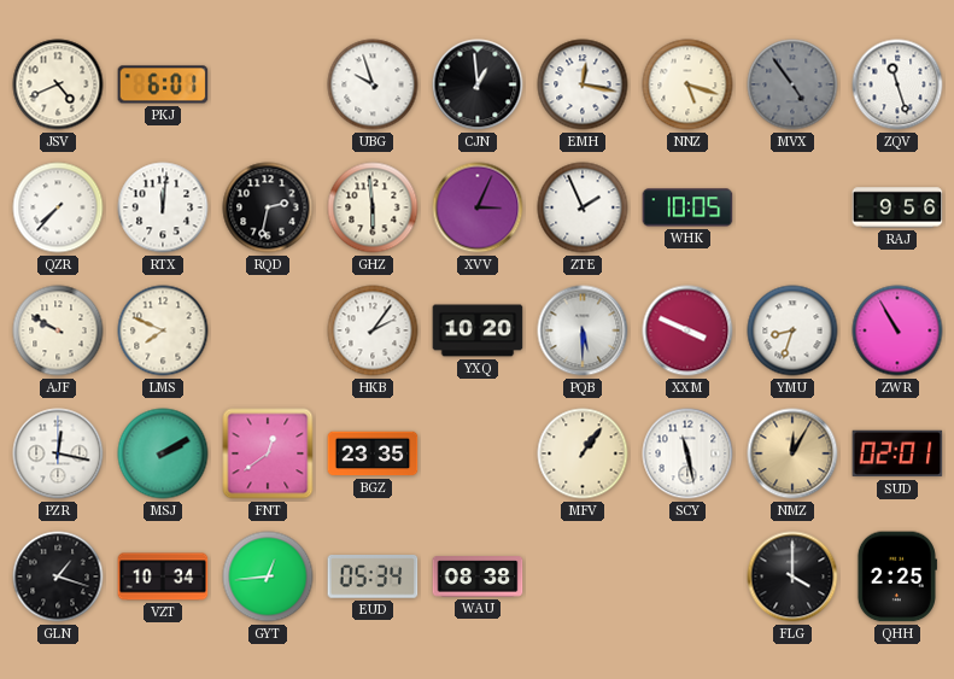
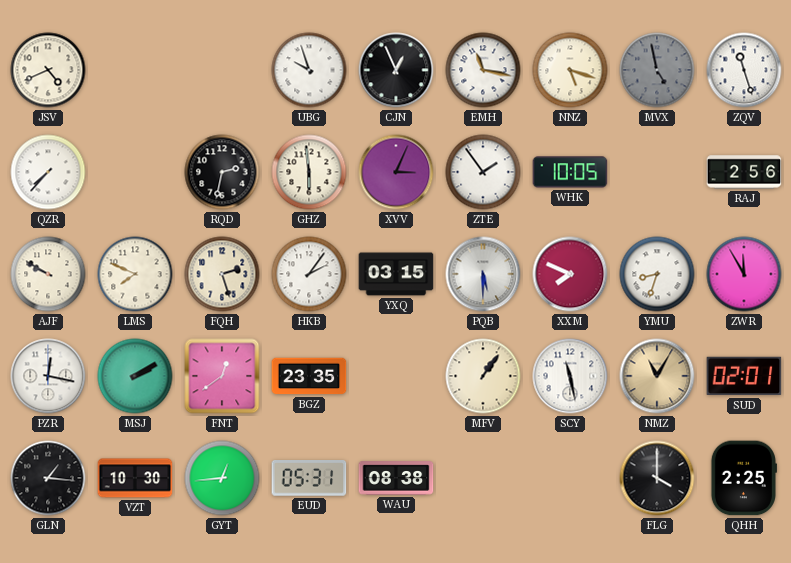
PKJ: 6:01 -> none (163, 84)
CJN: 12:59 -> 12:56 (396, 70)
EMH: 12:17 -> 11:17 (483, 70)
MVX: 4:54 -> 4:58 (657, 70)
RTX: 12:01 -> none (163, 207)
ZTE: 1:56 -> 1:54 (483, 172)
RAJ: 9:56 -> 2:56 (744, 172)
FQH: none -> 2:27 (222, 274)
YXQ: 10:20 -> 03:15 (396, 274)
XXM: 3:49 -> 7:49 (570, 274)
ZWR: 10:55 -> 11:55 (744, 274)
NMZ: 12:05 -> 11:05 (657, 376)
GLN: 1:18 -> 1:16 (48, 478)
VZT: 10:34 -> 10:30 (135, 478)
EUD: 05:34 -> 05:31 (309, 479)
